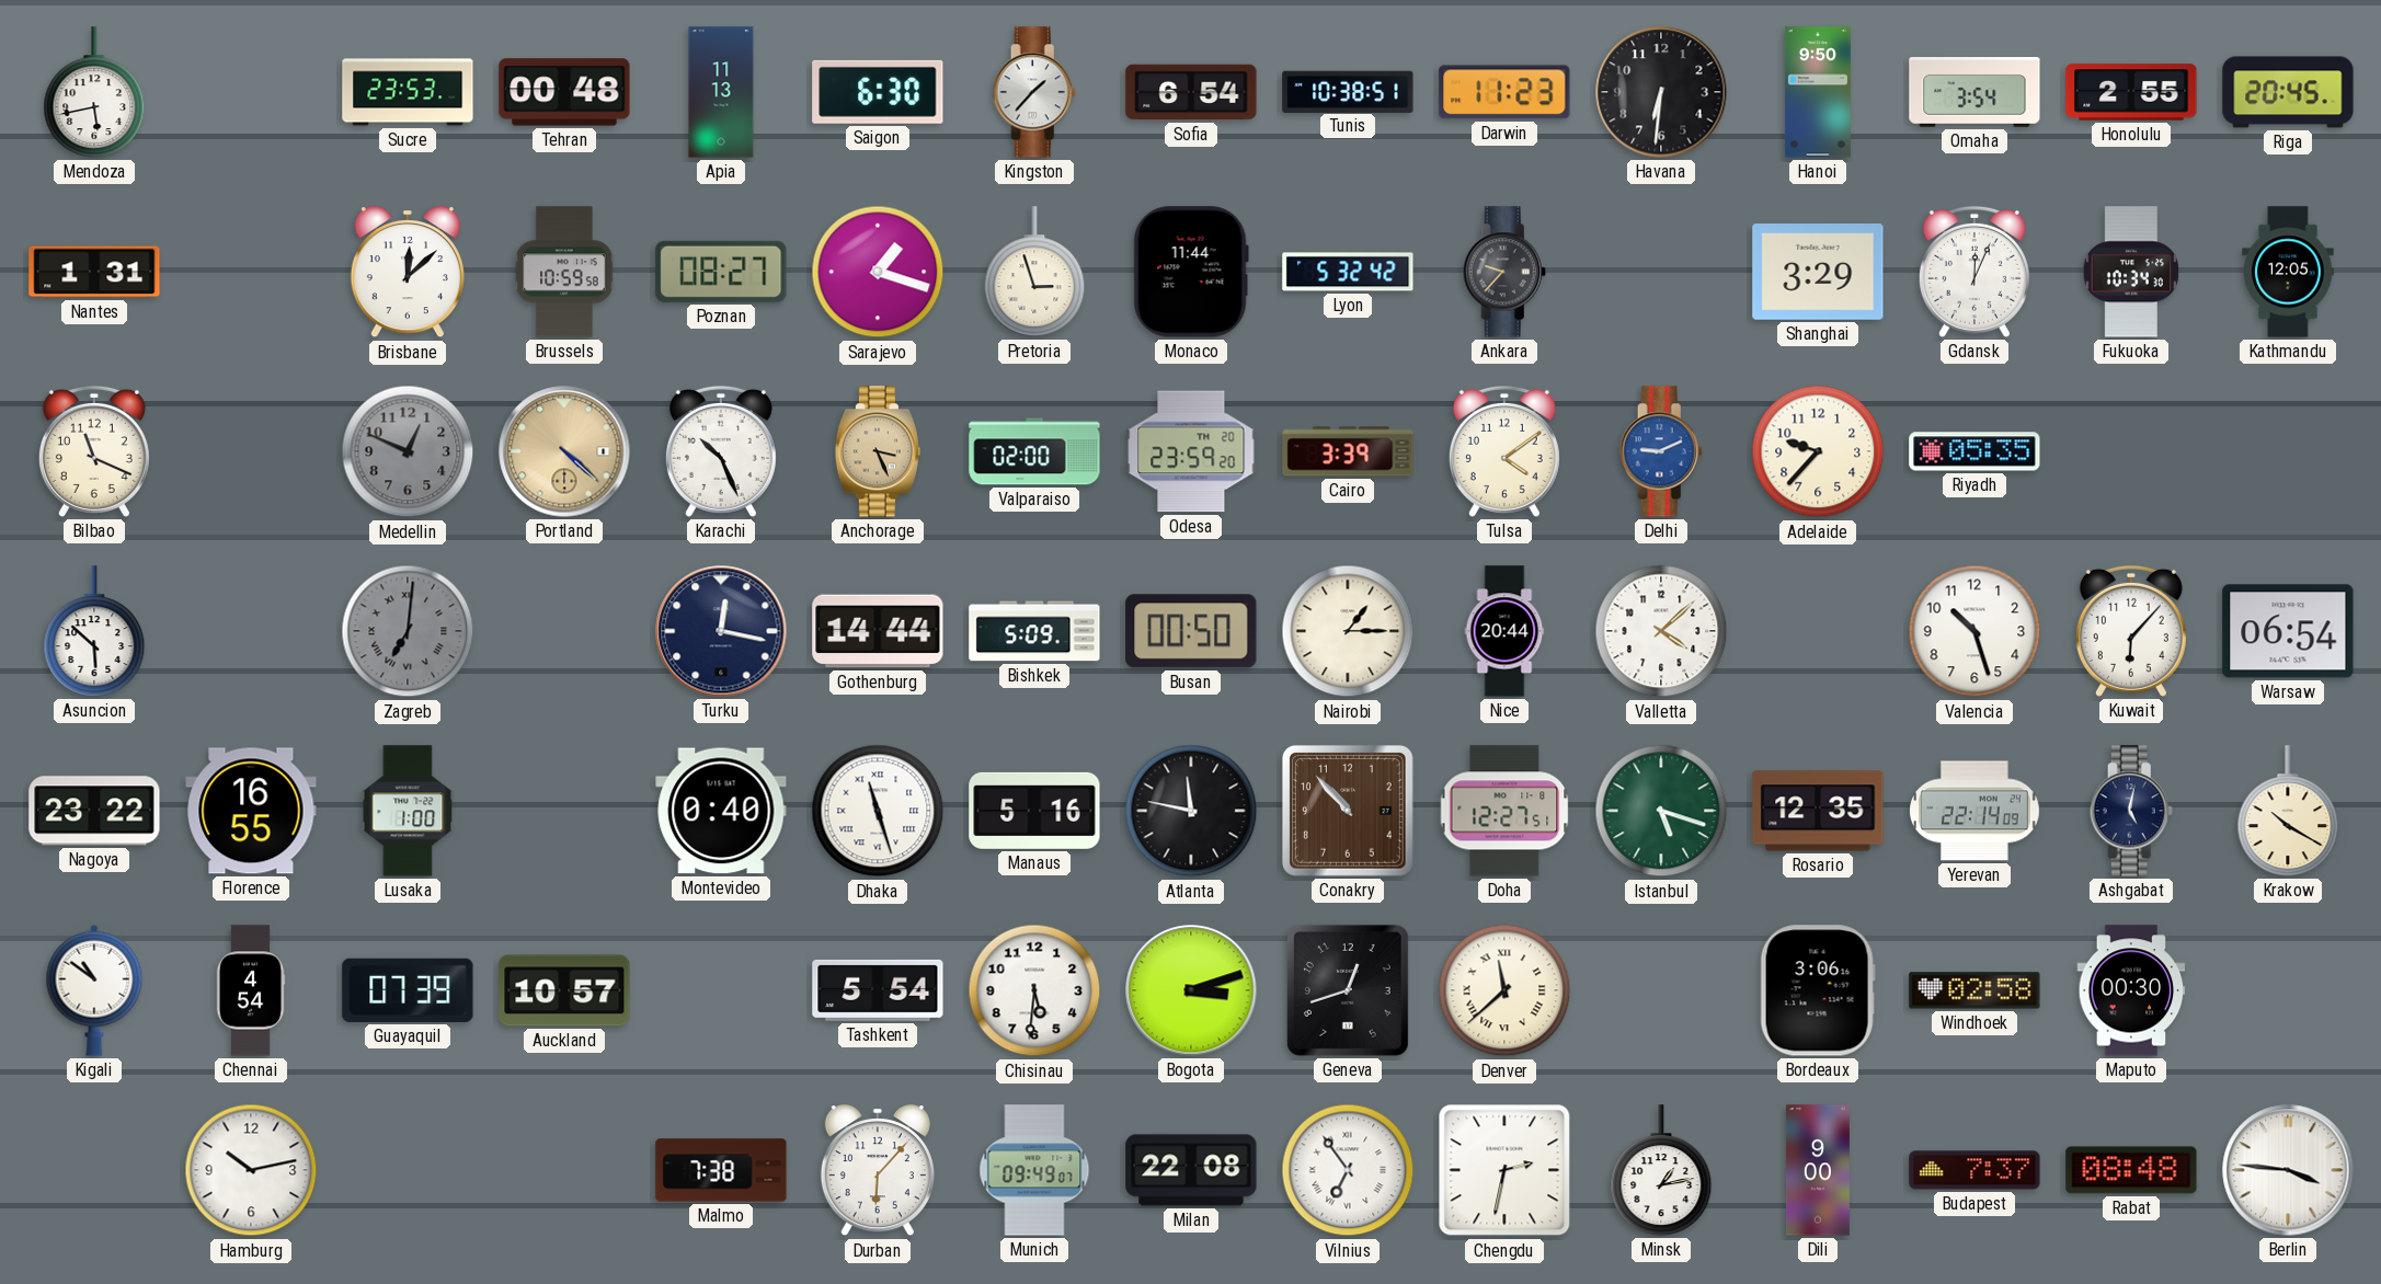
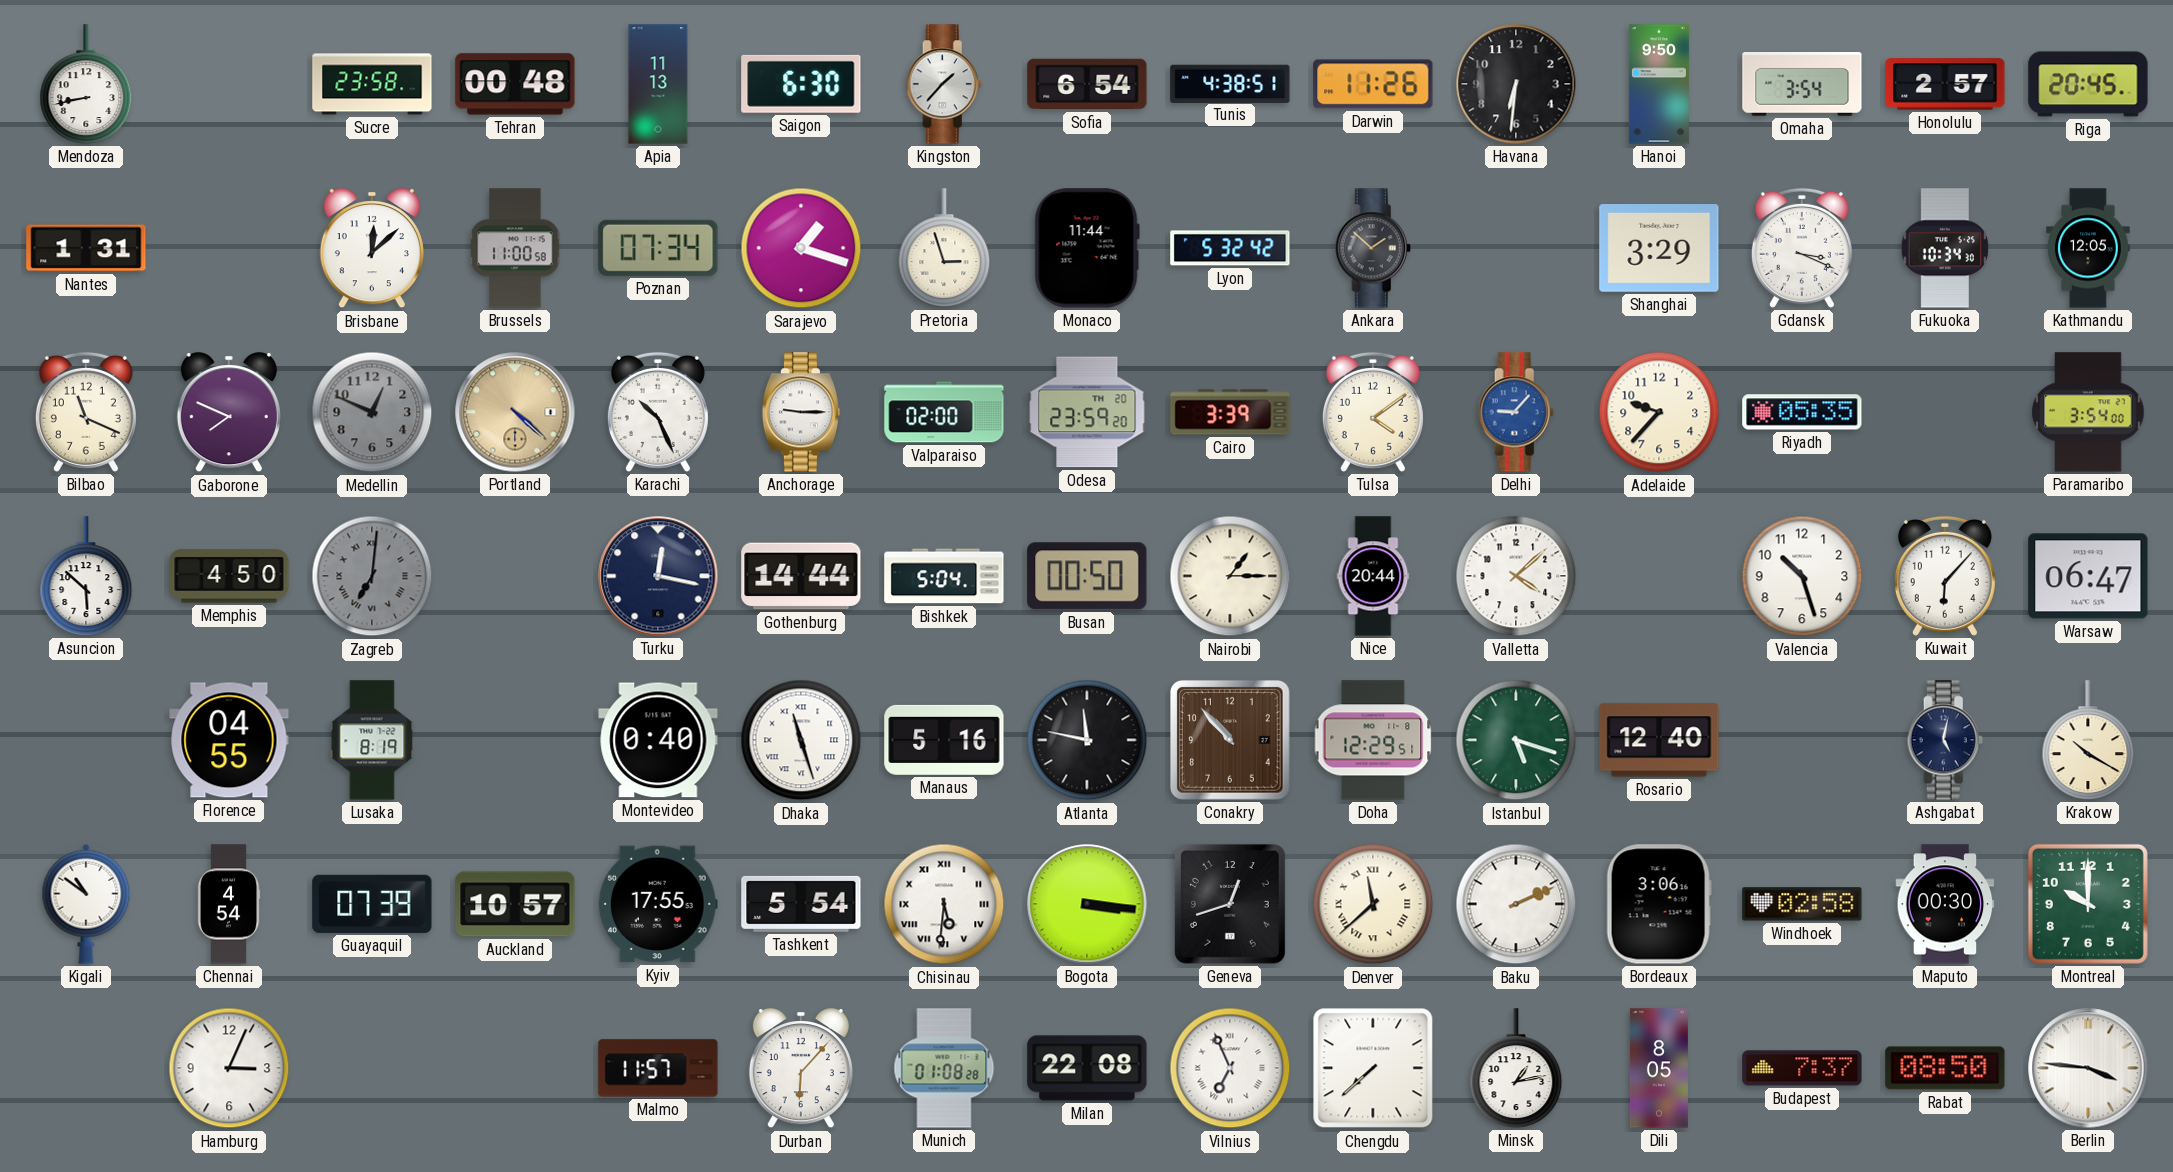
Mendoza: 5:43 -> 8:43 (86, 84)
Sucre: 23:53 -> 23:58 (372, 84)
Tunis: 10:38 -> 4:38 (1230, 83)
Darwin: 11:23 -> 11:26 (1373, 84)
Honolulu: 2:55 -> 2:57 (1945, 84)
Brussels: 10:59 -> 11:00 (515, 248)
Poznan: 08:27 -> 07:34 (658, 248)
Ankara: 9:37 -> 1:52 (1373, 248)
Gdansk: 12:04 -> 3:19 (1802, 248)
Gaborone: none -> 7:49 (229, 413)
Anchorage: 3:26 -> 9:15 (801, 412)
Anchorage dial: champagne -> white (801, 412)
Delhi: 9:11 -> 9:07 (1516, 412)
Paramaribo: none -> 3:54 (2088, 412)
Memphis: none -> 4:50 (229, 576)
Bishkek: 5:09 -> 5:04 (944, 576)
Warsaw: 06:54 -> 06:47 (2088, 576)
Nagoya: 23:22 -> none (94, 811)
Florence: 16:55 -> 04:55 (229, 740)
Lusaka: 1:00 -> 8:19 (372, 740)
Doha: 12:27 -> 12:29 (1373, 740)
Rosario: 12:35 -> 12:40 (1659, 740)
Yerevan: 22:14 -> none (1976, 811)
Kyiv: none -> 17:55 (658, 904)
Chisinau numerals: Arabic -> Roman (944, 904)
Bogota: 3:12 -> 3:16 (1087, 904)
Baku: none -> 2:11 (1516, 904)
Montreal: none -> 10:00 (2088, 904)
Hamburg: 10:13 -> 3:04 (229, 1068)
Malmo: 7:38 -> 11:57 (658, 1068)
Munich: 09:49 -> 01:08 (944, 1068)
Vilnius: 6:54 -> 6:56 (1230, 1068)
Chengdu: 2:32 -> 7:38 (1373, 1068)
Dili: 9:00 -> 8:05 (1659, 1068)
Rabat: 08:48 -> 08:50 (1945, 1068)
